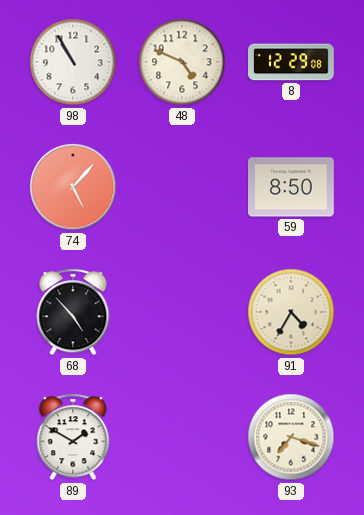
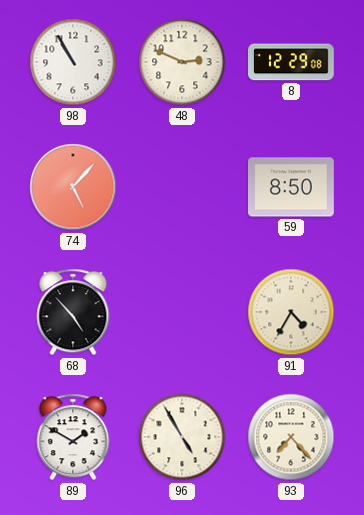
48: 4:49 -> 2:49 (182, 62)
96: none -> 4:55 (182, 437)
93: 7:18 -> 7:23 (291, 437)
